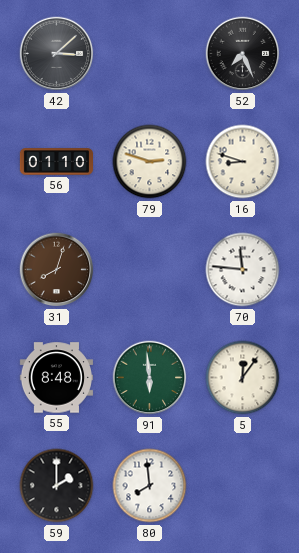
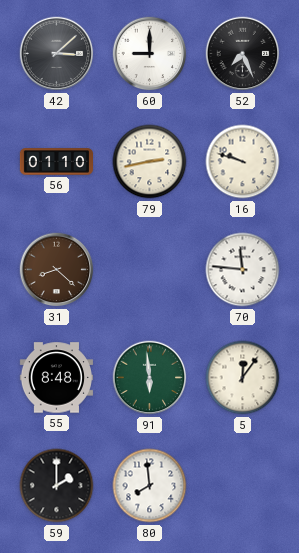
60: none -> 9:00 (150, 54)
79: 2:48 -> 2:43 (150, 162)
16: 8:48 -> 9:48 (243, 162)
31: 8:03 -> 8:22 (57, 270)
